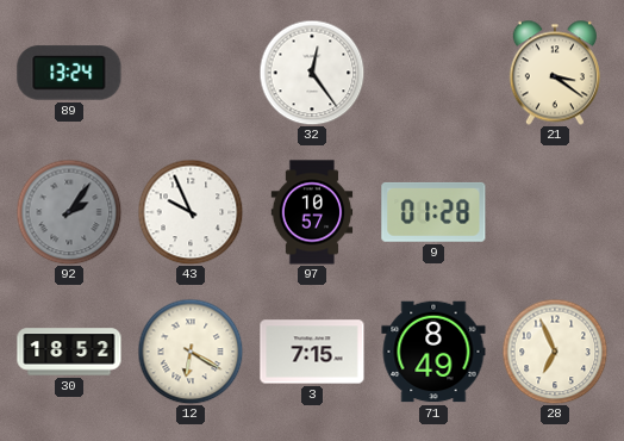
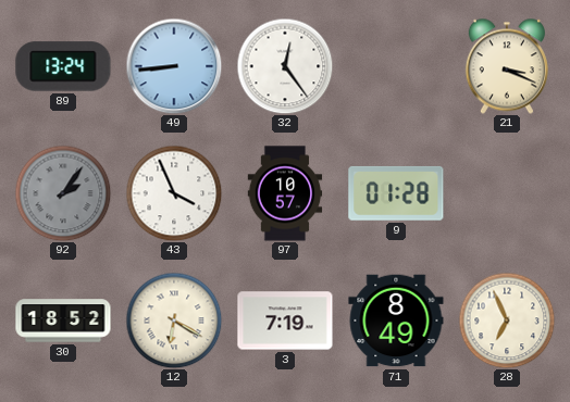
49: none -> 8:44 (174, 66)
21: 3:21 -> 3:19 (507, 66)
43: 9:56 -> 3:56 (174, 193)
3: 7:15 -> 7:19 (285, 321)
